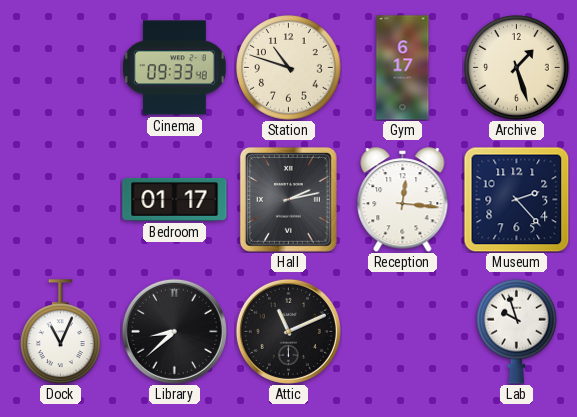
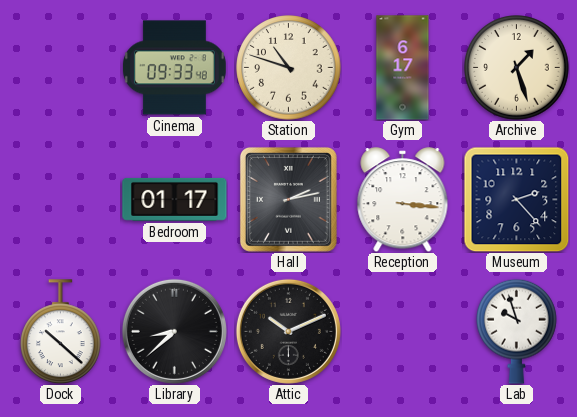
Reception: 12:16 -> 3:16 (403, 200)
Dock: 11:04 -> 10:22 (61, 331)
Attic: 11:11 -> 10:11 (288, 331)
